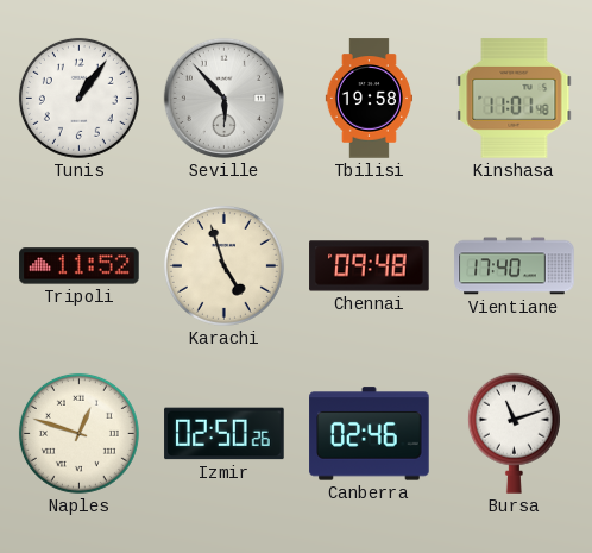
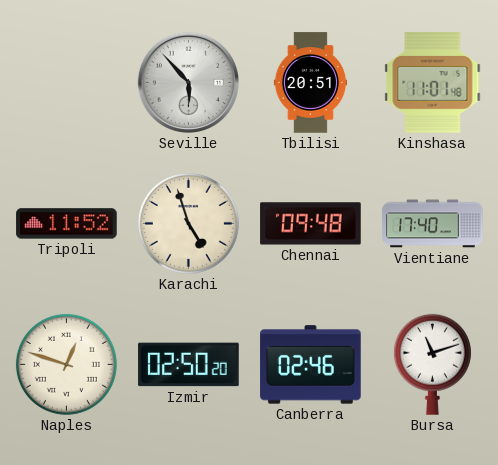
Tunis: 1:06 -> none (78, 98)
Tbilisi: 19:58 -> 20:51 (310, 83)
Izmir: 02:50:26 -> 02:50:20 (189, 365)
